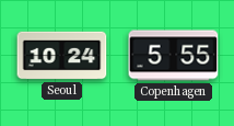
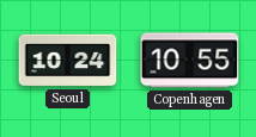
Copenhagen: 5:55 -> 10:55 (190, 61)
